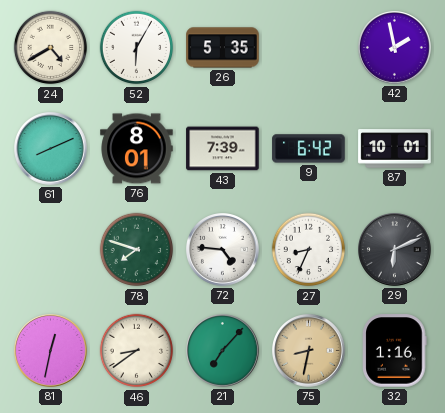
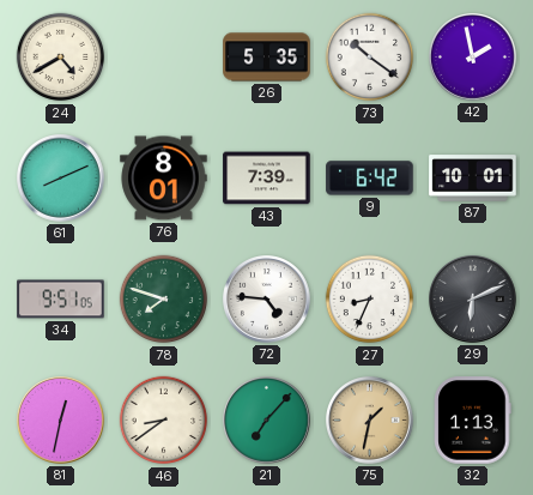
52: 6:05 -> none (137, 48)
73: none -> 10:21 (370, 58)
34: none -> 9:51 (61, 300)
75: 8:32 -> 1:32 (370, 421)
32: 1:16 -> 1:13 (473, 421)
